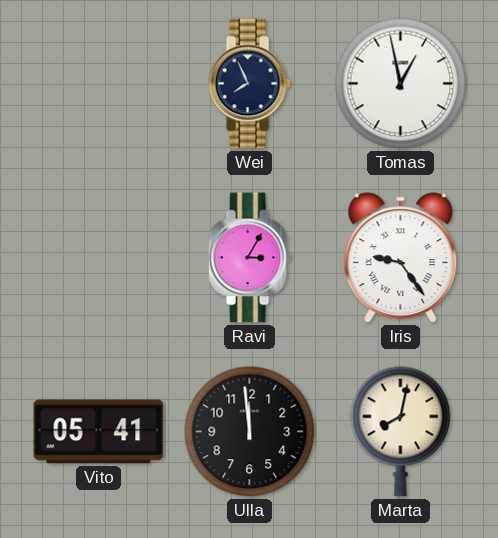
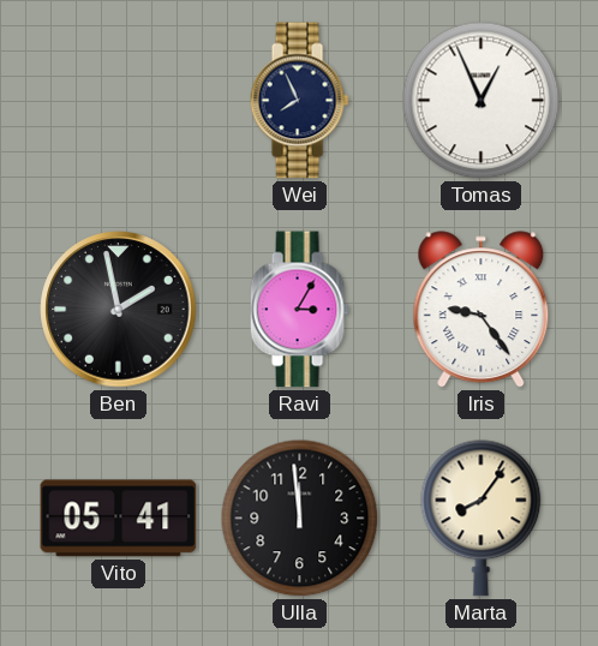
Tomas: 12:58 -> 12:56 (482, 101)
Ben: none -> 1:58 (119, 310)
Marta: 8:02 -> 8:06 (482, 519)
